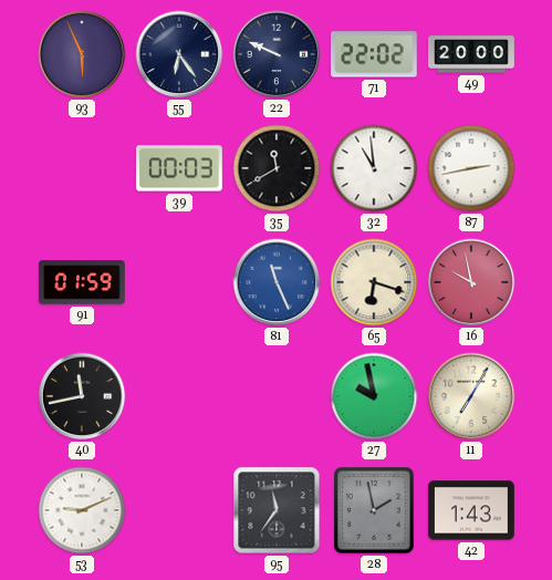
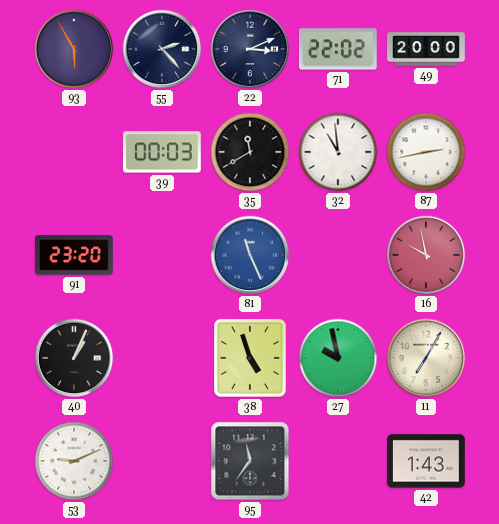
93: 5:56 -> 5:55 (74, 49)
55: 6:24 -> 2:23 (162, 49)
22: 9:49 -> 3:11 (250, 49)
91: 01:59 -> 23:20 (75, 255)
65: 6:18 -> none (374, 282)
40: 11:43 -> 1:04 (74, 358)
38: none -> 4:57 (251, 359)
28: 1:58 -> none (375, 511)
